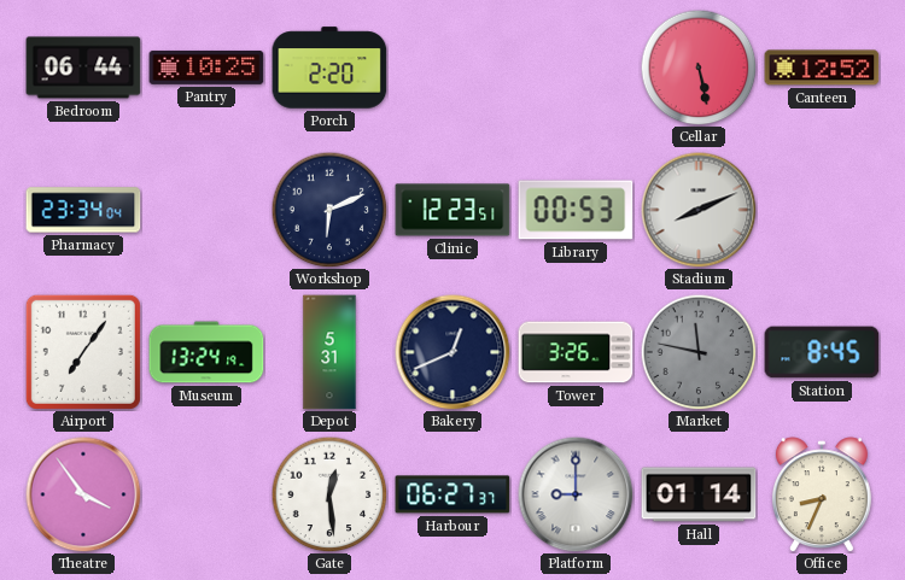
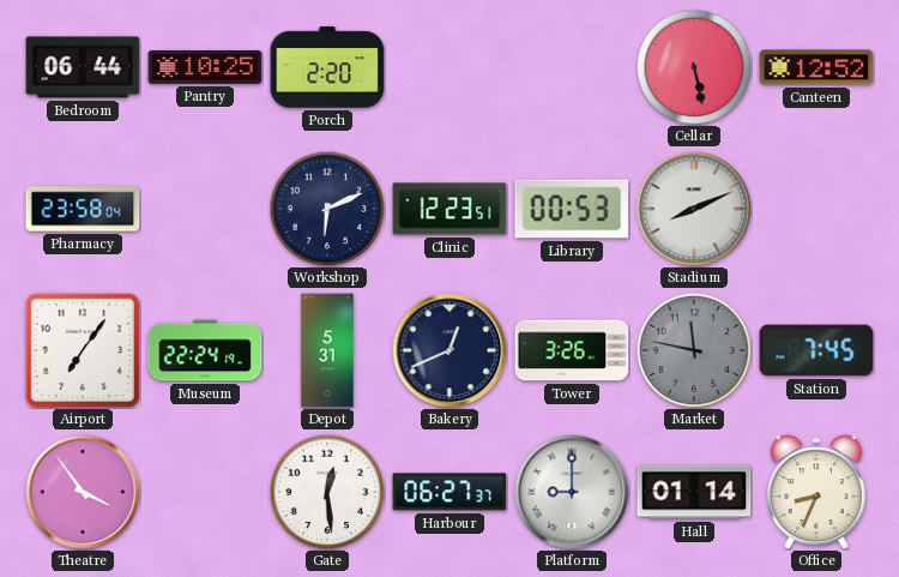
Pharmacy: 23:34 -> 23:58 (83, 209)
Museum: 13:24 -> 22:24 (205, 350)
Station: 8:45 -> 7:45 (816, 350)
